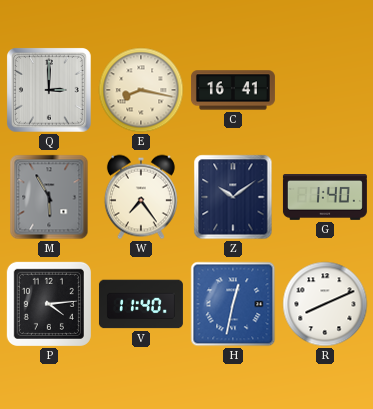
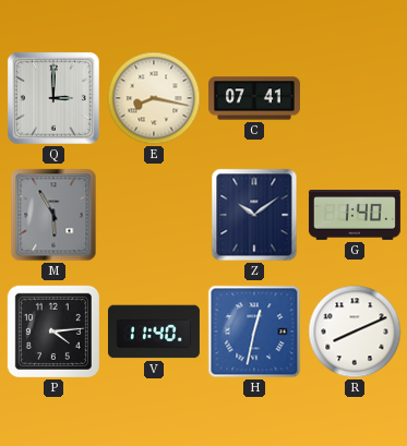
C: 16:41 -> 07:41 (254, 98)
W: 7:24 -> none (141, 197)
